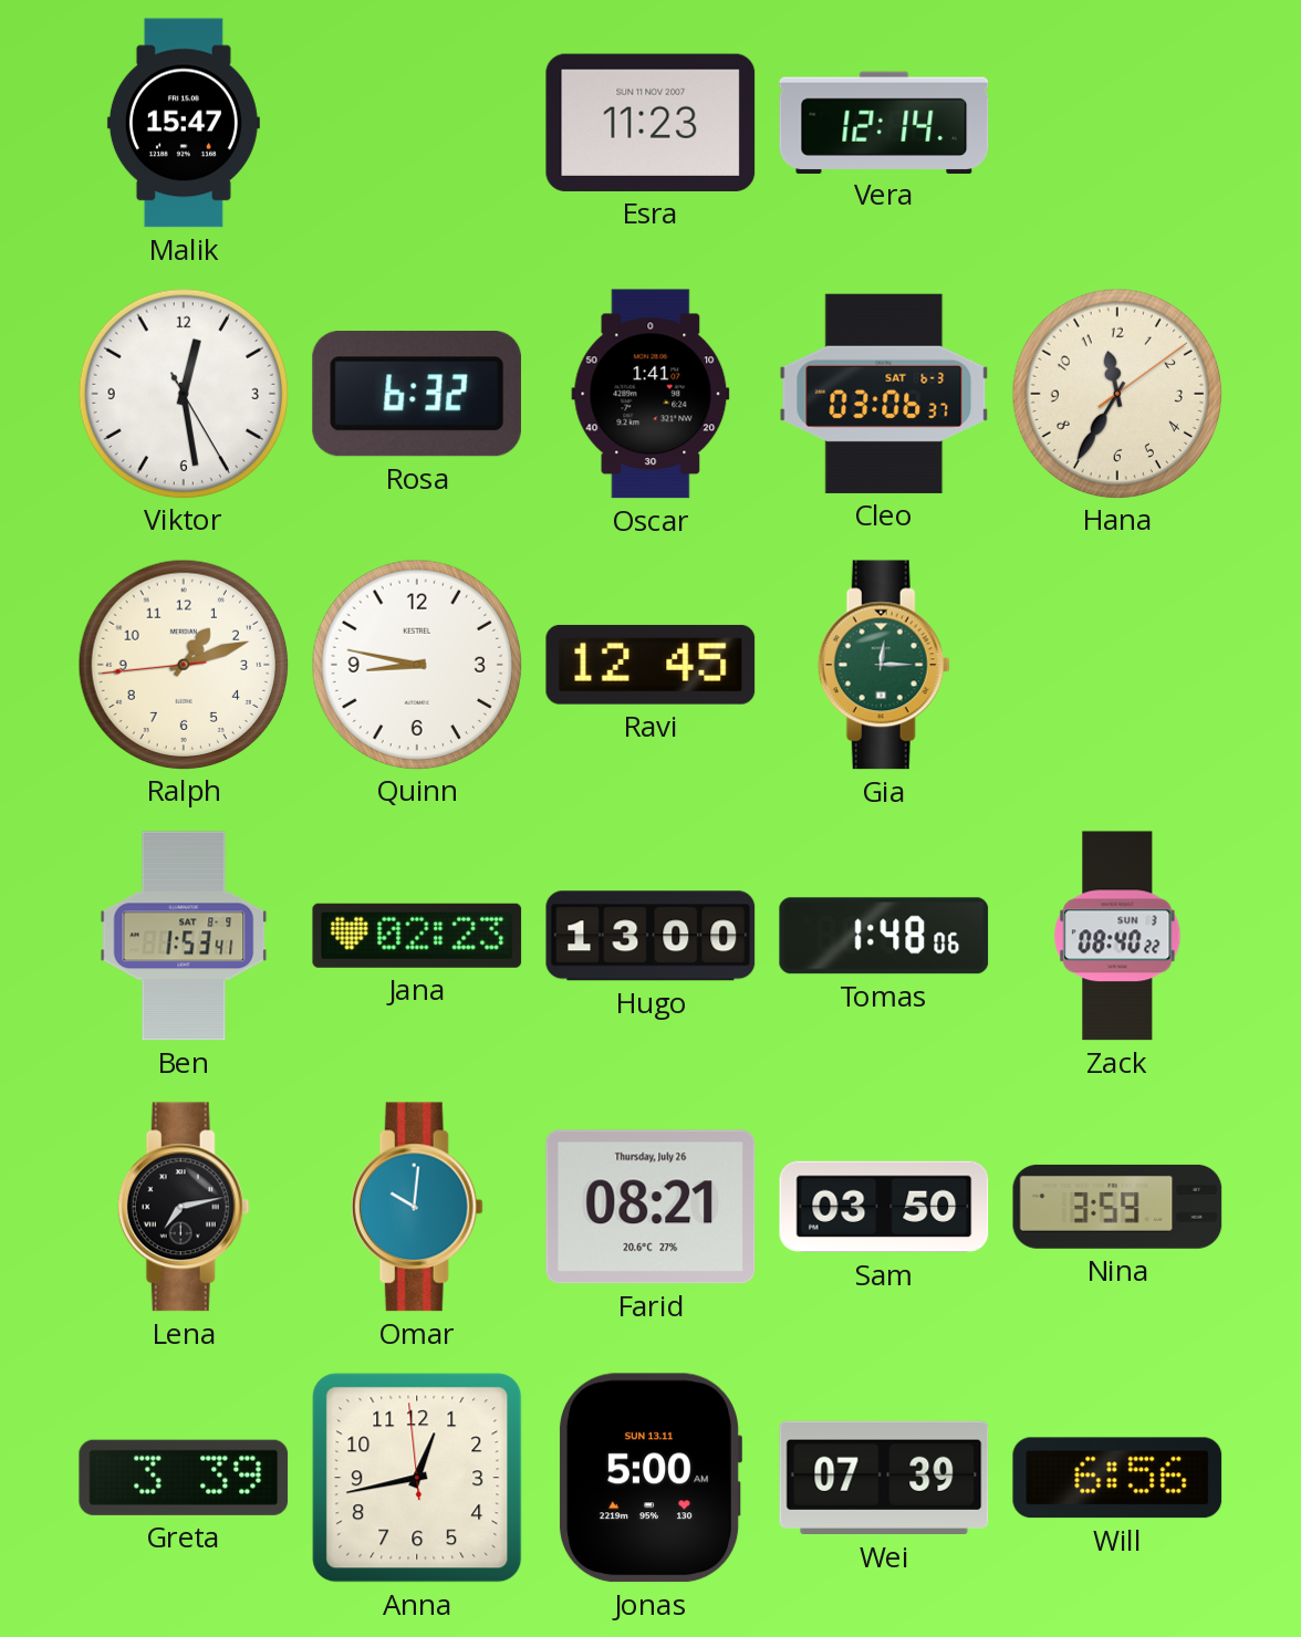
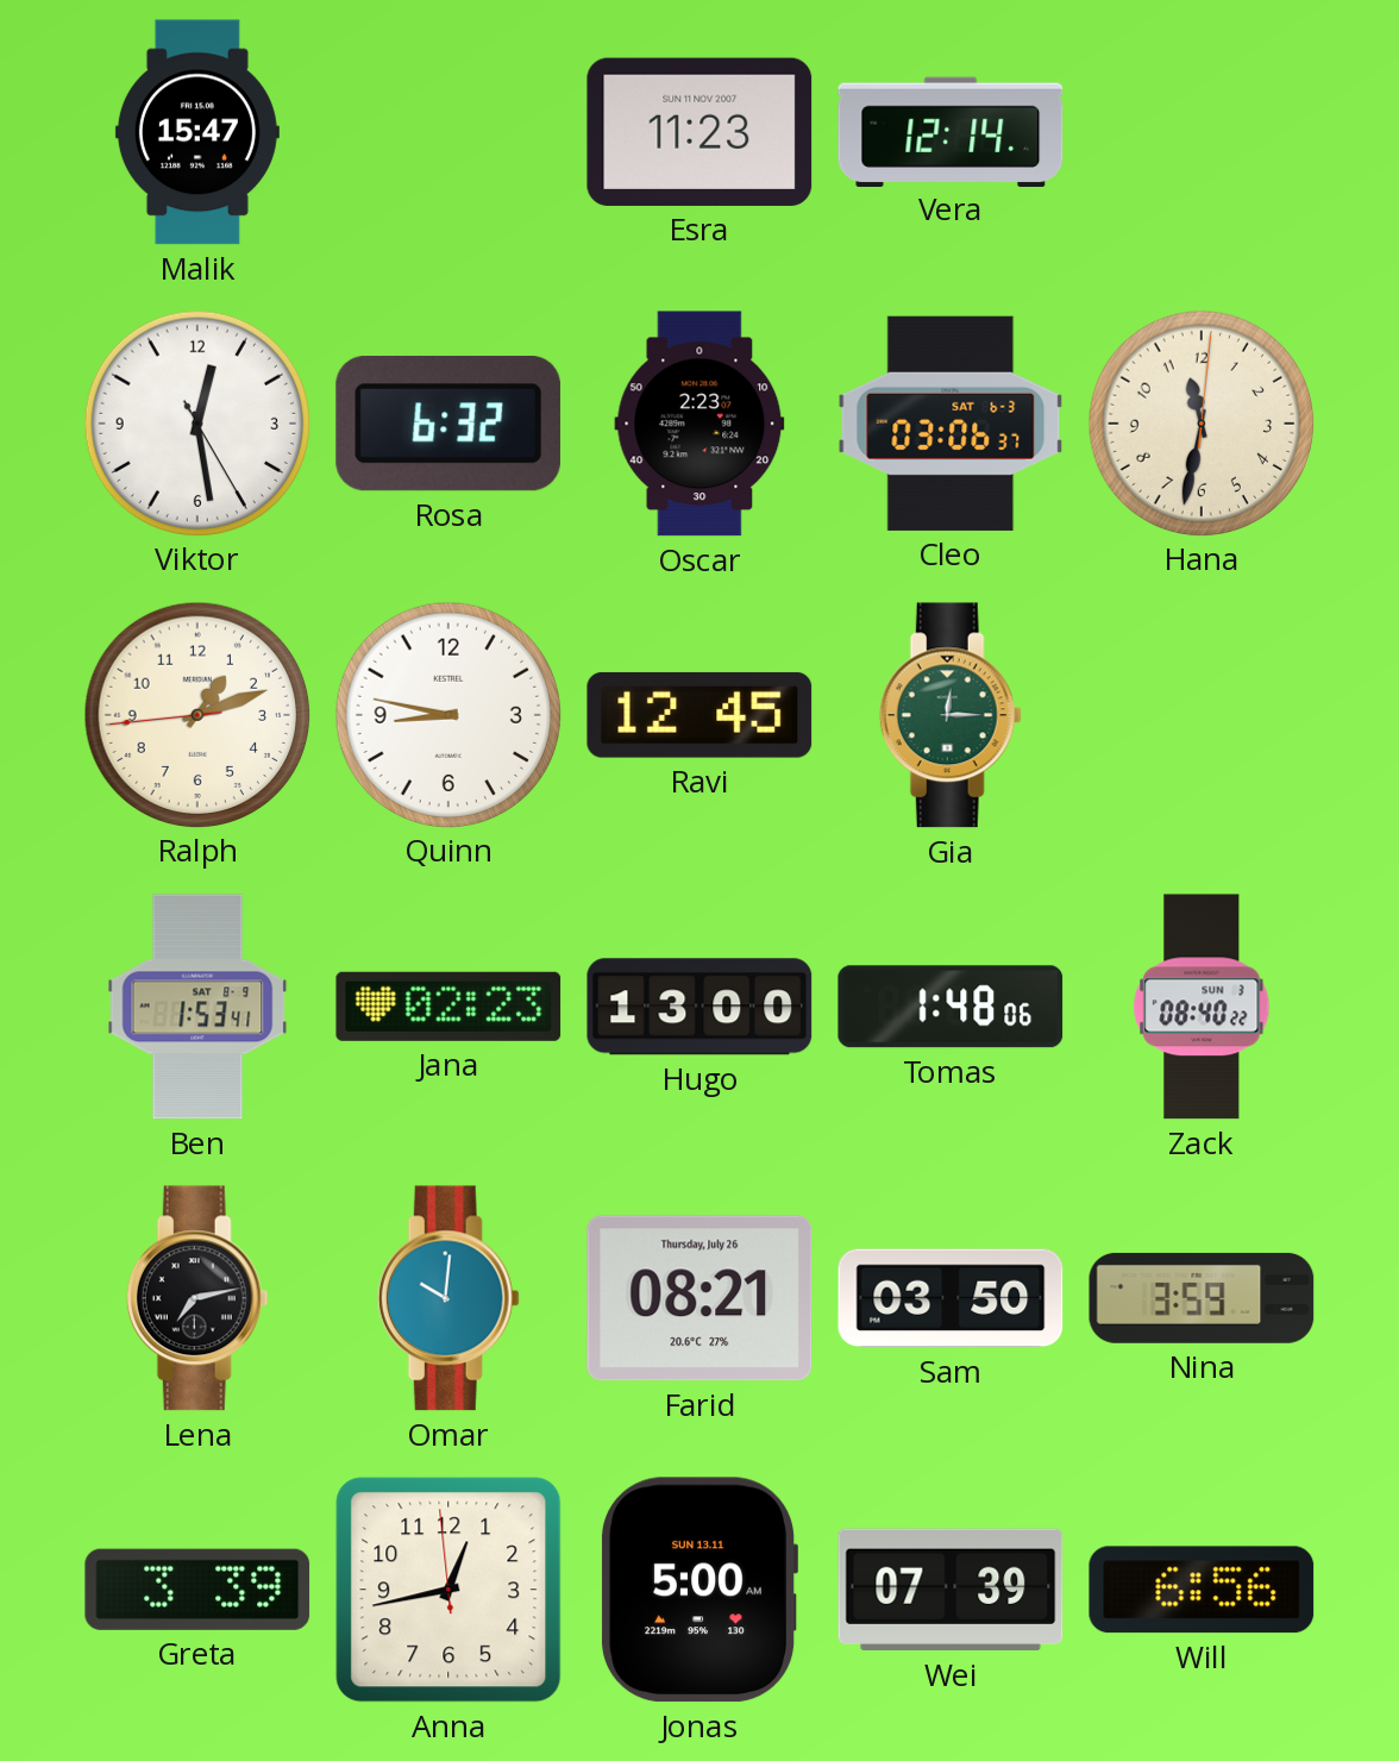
Oscar: 1:41 -> 2:23 (699, 424)
Hana: 11:35 -> 11:32 (1200, 422)
